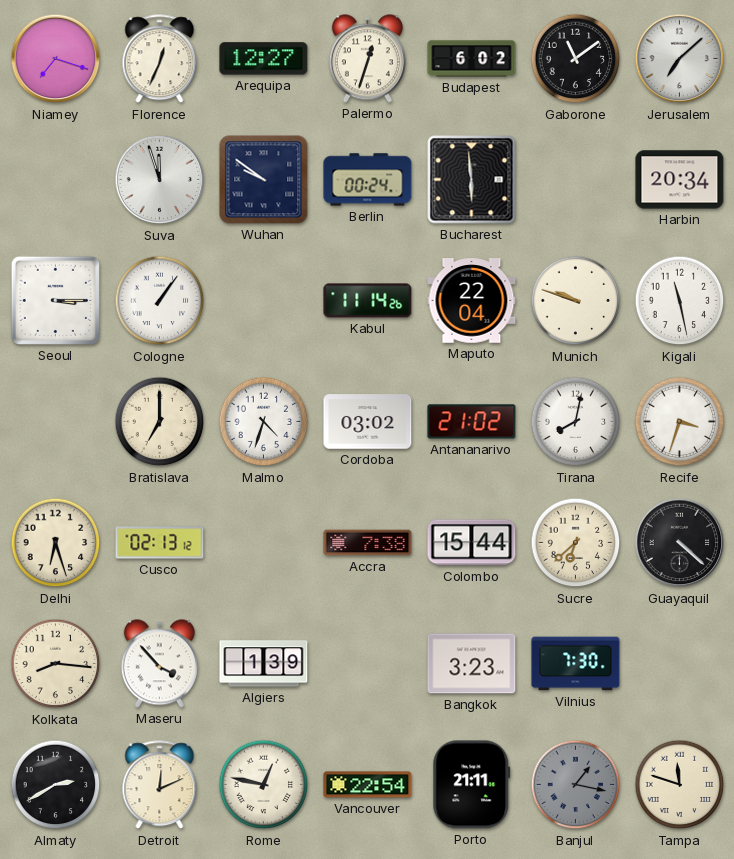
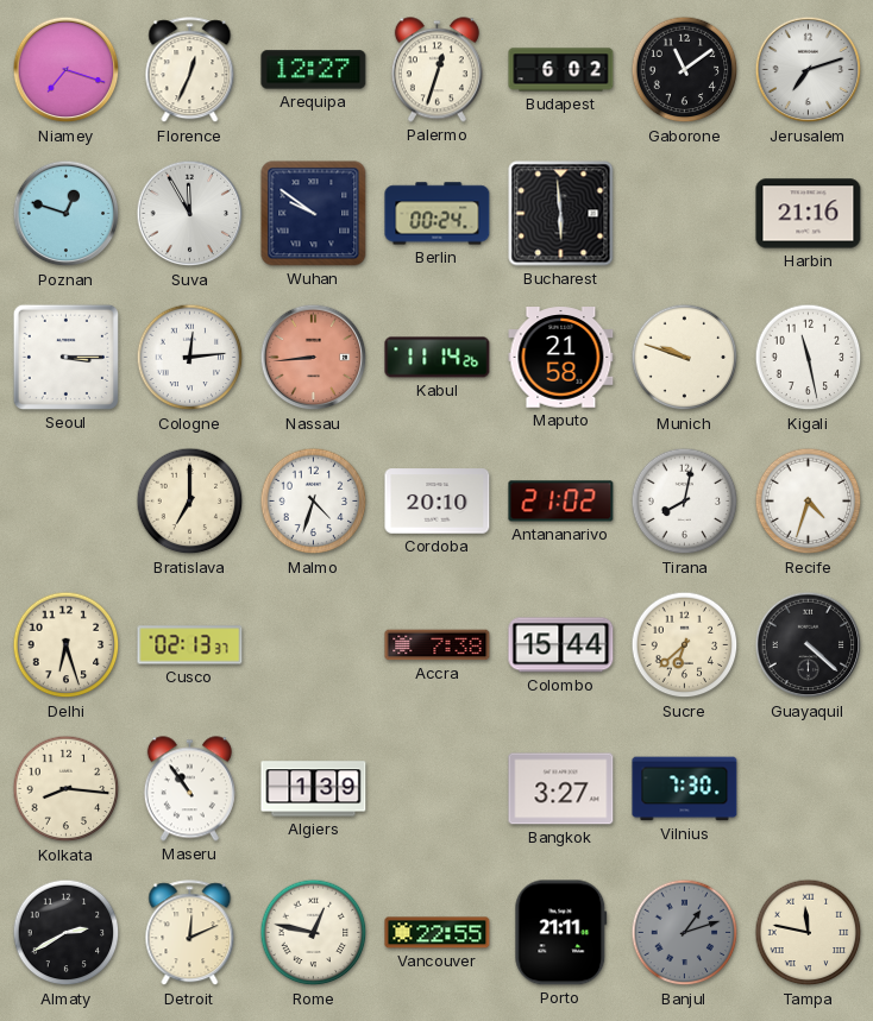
Jerusalem: 7:08 -> 7:12 (809, 70)
Poznan: none -> 12:48 (67, 214)
Suva: 11:57 -> 11:55 (190, 214)
Harbin: 20:34 -> 21:16 (809, 214)
Cologne: 1:06 -> 12:14 (190, 358)
Nassau: none -> 8:44 (314, 358)
Maputo: 22:04 -> 21:58 (561, 358)
Cordoba: 03:02 -> 20:10 (438, 502)
Recife: 3:33 -> 4:33 (809, 502)
Cusco: 02:13:12 -> 02:13:37 (190, 645)
Maseru: 3:53 -> 10:54 (189, 789)
Bangkok: 3:23 -> 3:27 (561, 789)
Vancouver: 22:54 -> 22:55 (438, 933)
Banjul: 1:17 -> 1:12 (685, 933)
Tampa: 11:48 -> 11:47 (809, 933)
